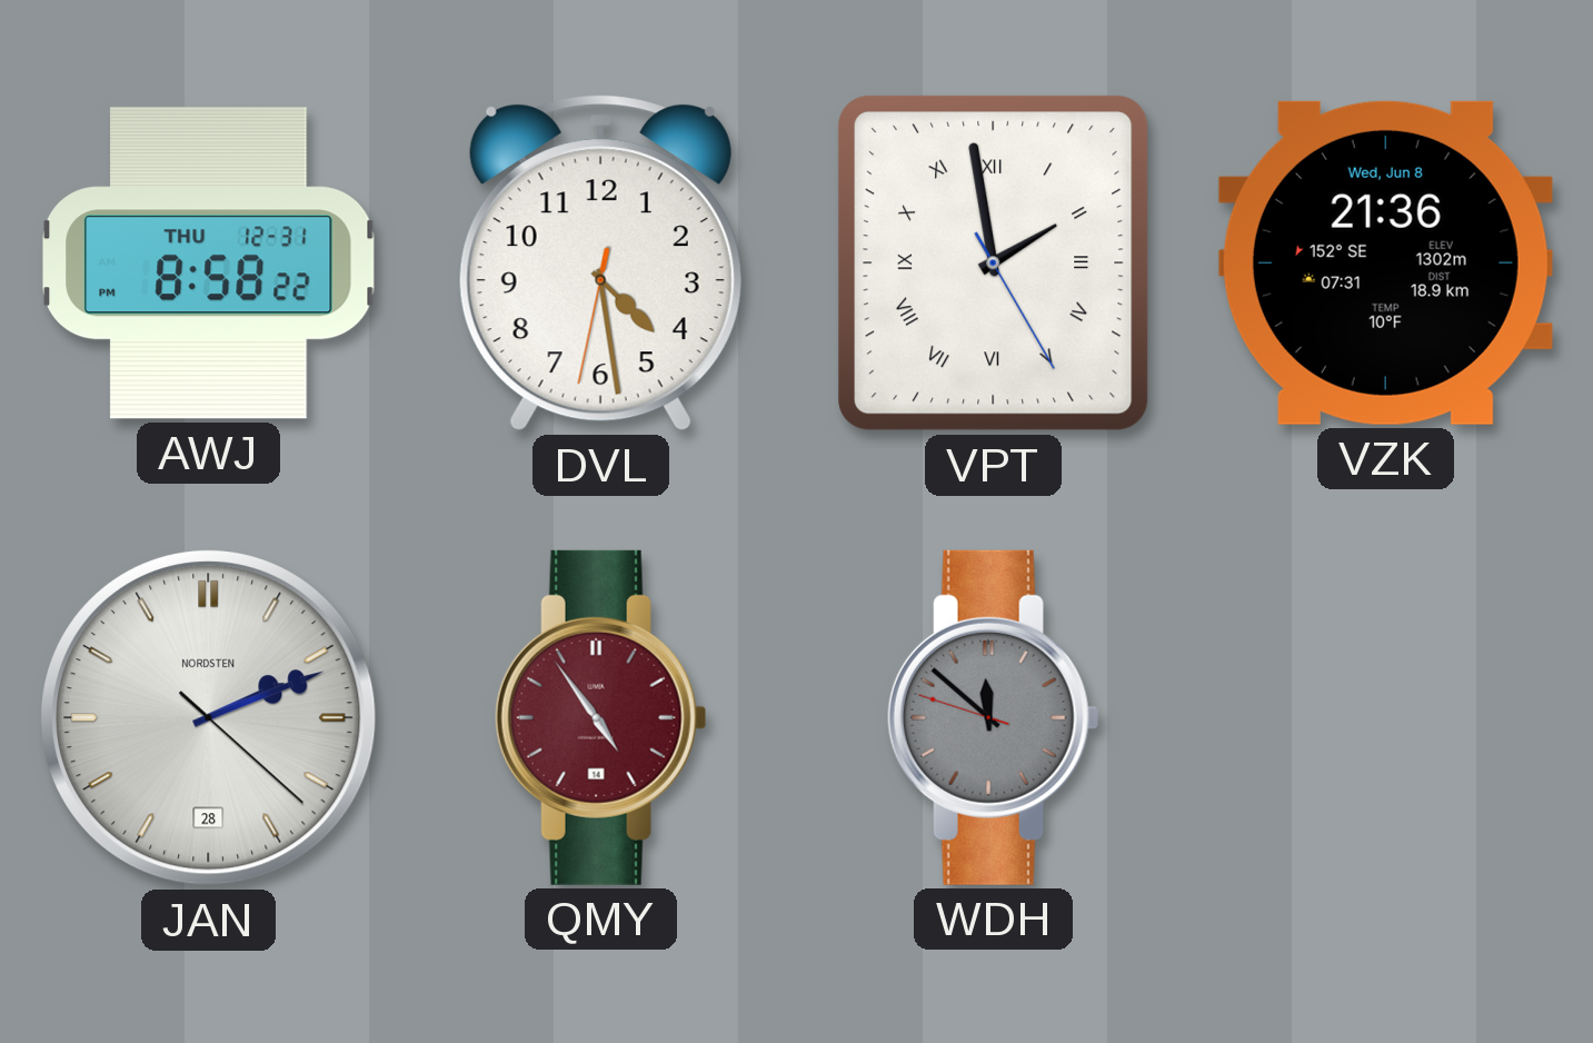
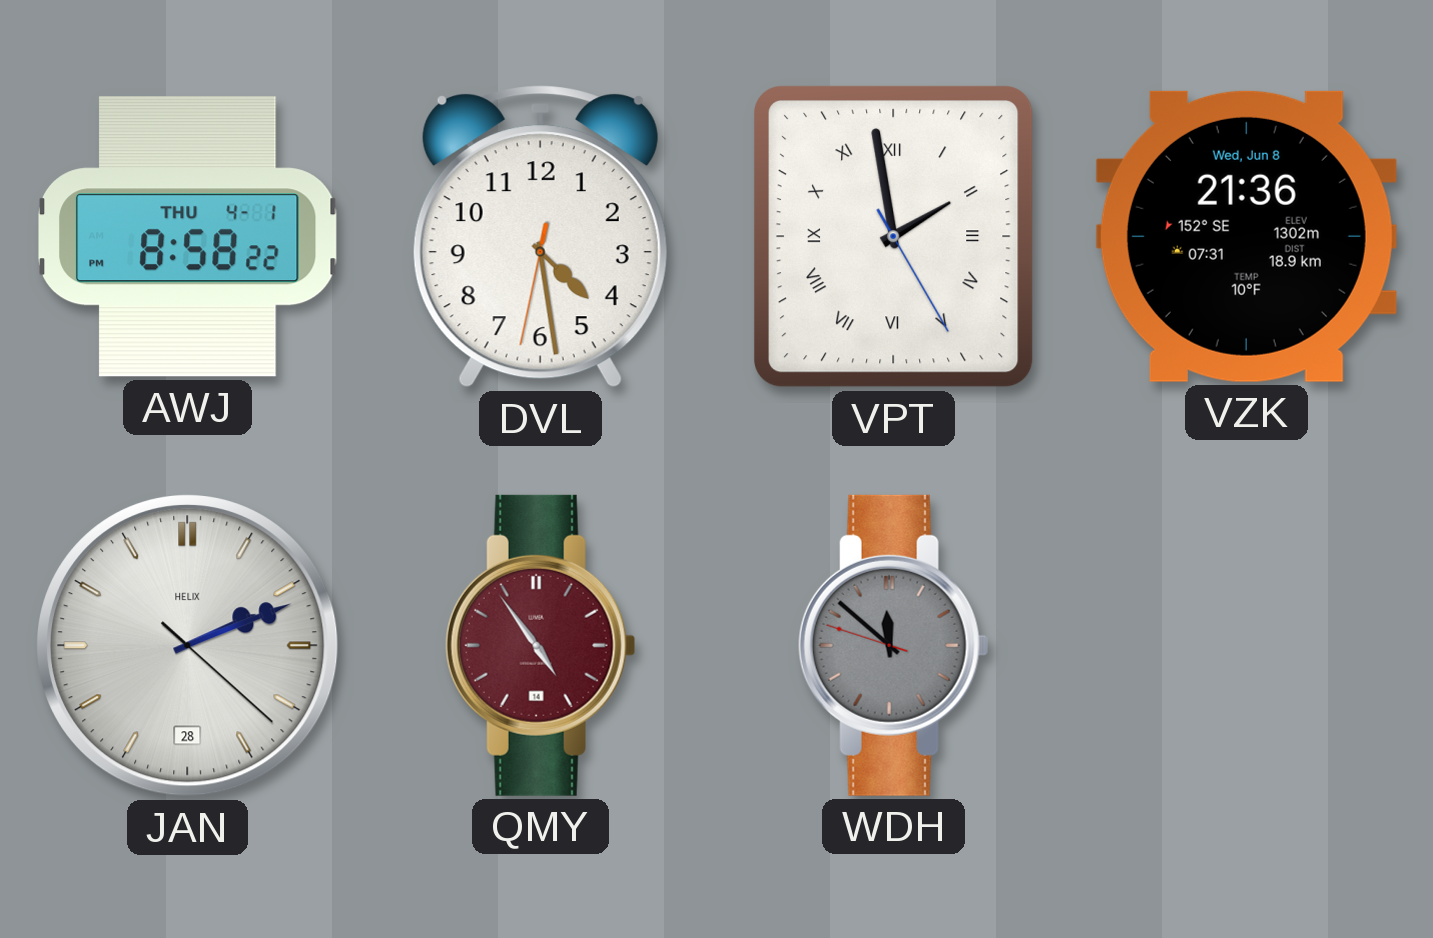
AWJ date: THU 12-31 -> THU 4-1 (187, 237)
JAN brand: NORDSTEN -> HELIX (188, 646)
